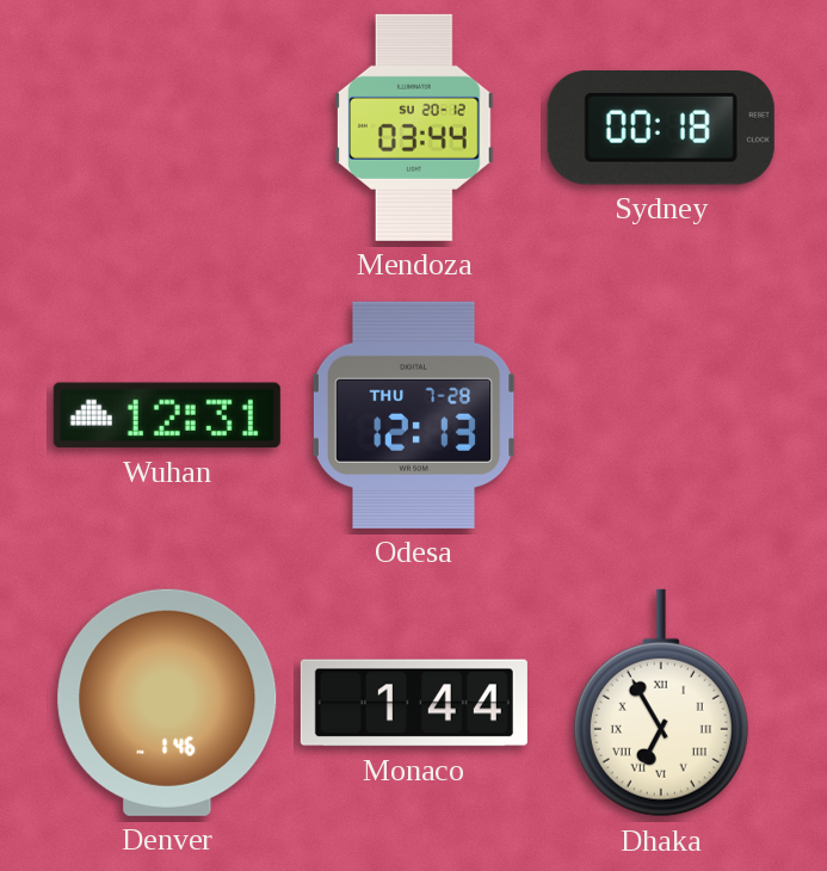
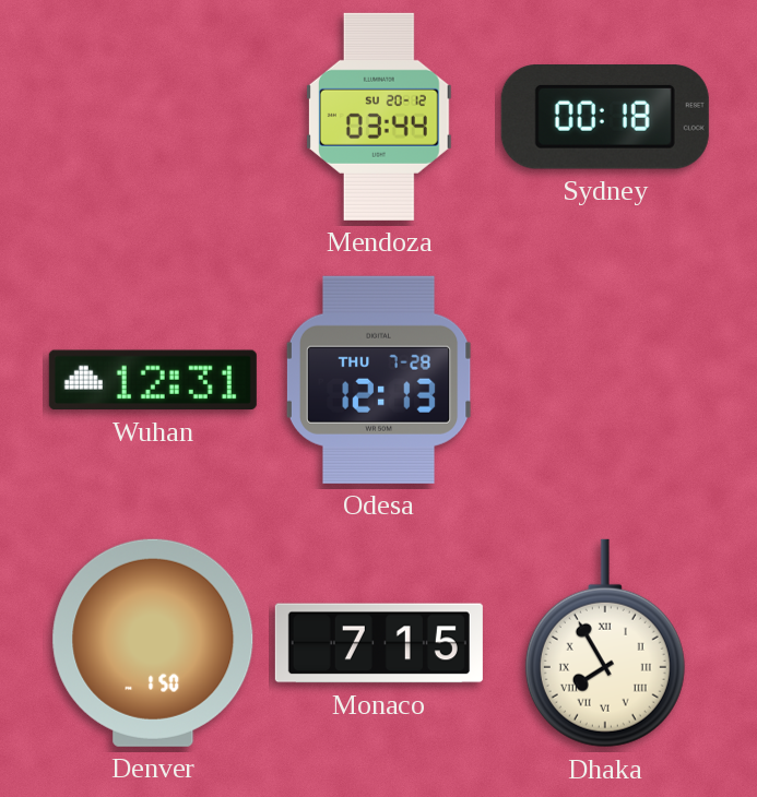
Denver: 1:46 -> 1:50 (153, 643)
Monaco: 1:44 -> 7:15 (379, 643)
Dhaka: 6:55 -> 7:55 (605, 643)
